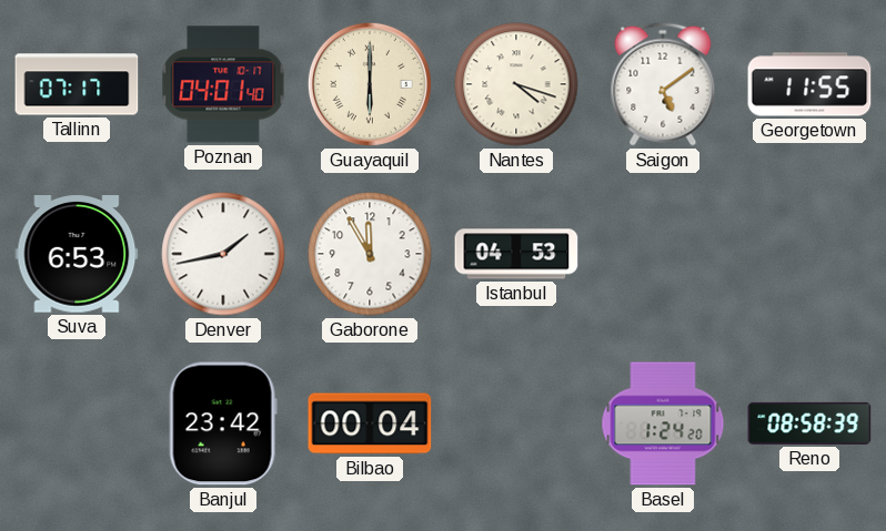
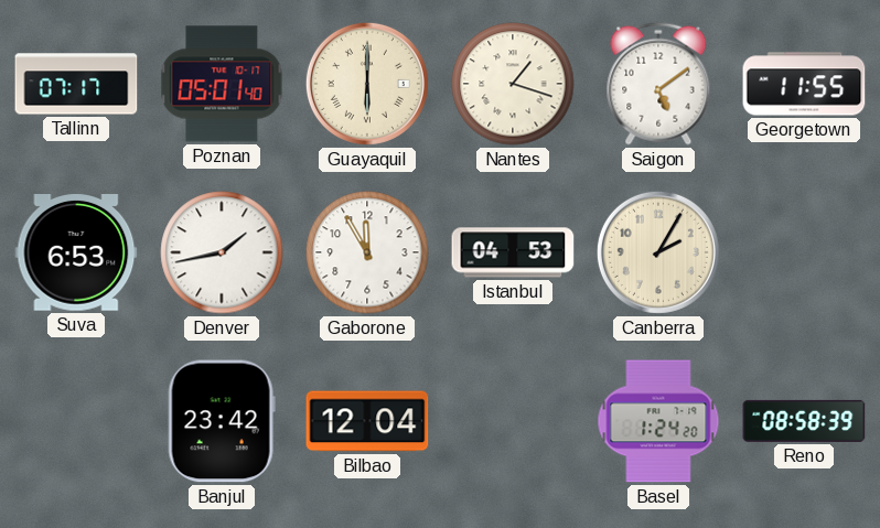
Poznan: 04:01 -> 05:01 (222, 84)
Nantes: 4:18 -> 1:18 (513, 84)
Canberra: none -> 2:05 (658, 252)
Bilbao: 00:04 -> 12:04 (367, 421)
